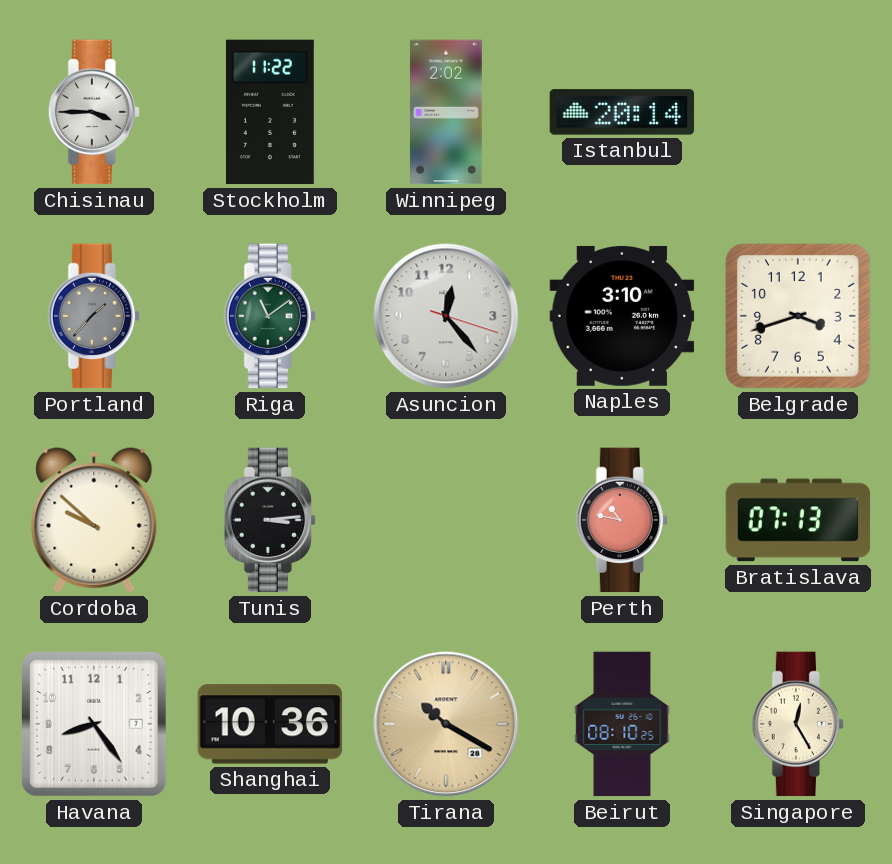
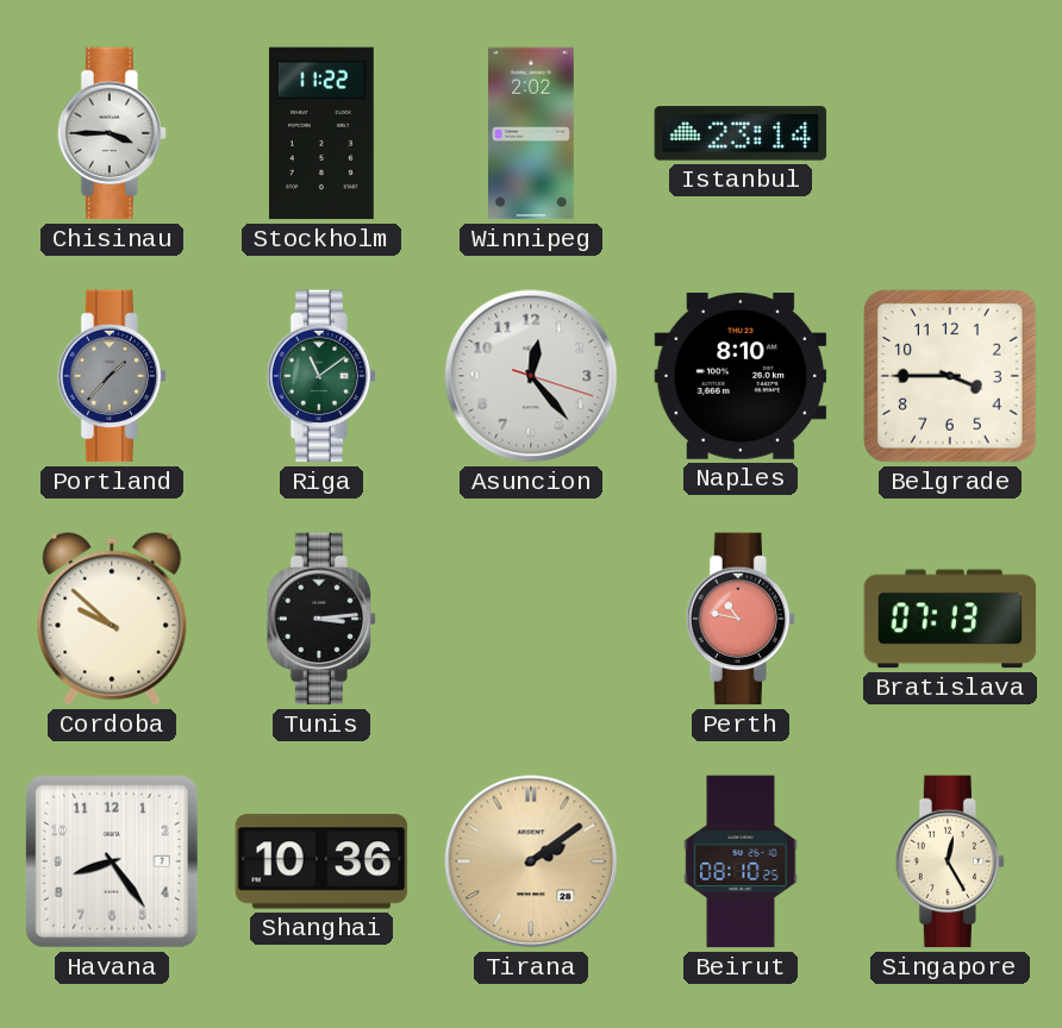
Istanbul: 20:14 -> 23:14 (741, 133)
Naples: 3:10 -> 8:10 (741, 376)
Belgrade: 3:42 -> 3:45 (950, 376)
Tirana: 10:20 -> 2:09 (531, 861)
